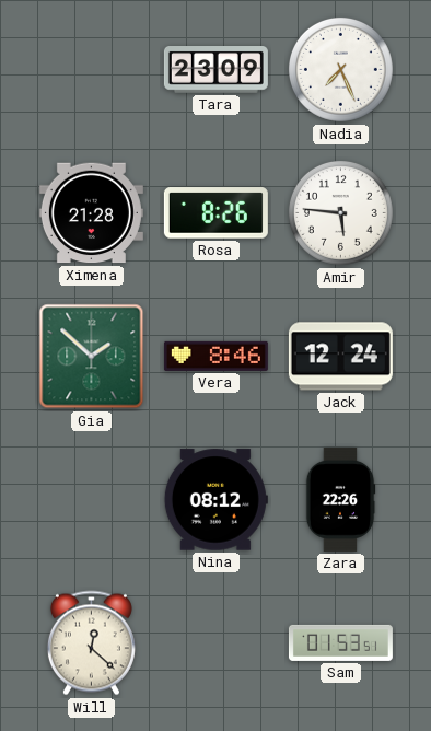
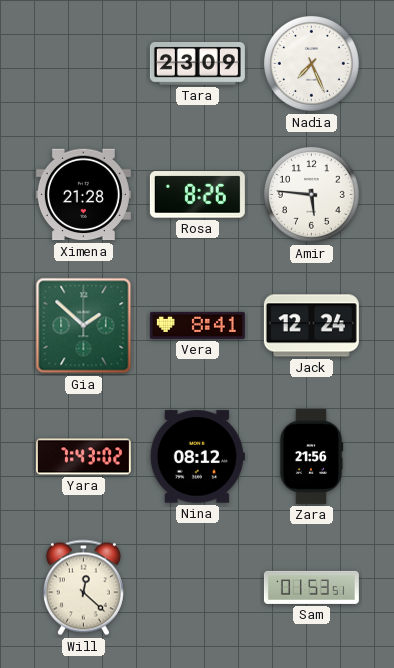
Vera: 8:46 -> 8:41 (197, 325)
Yara: none -> 7:43 (83, 457)
Zara: 22:26 -> 21:56 (311, 456)
